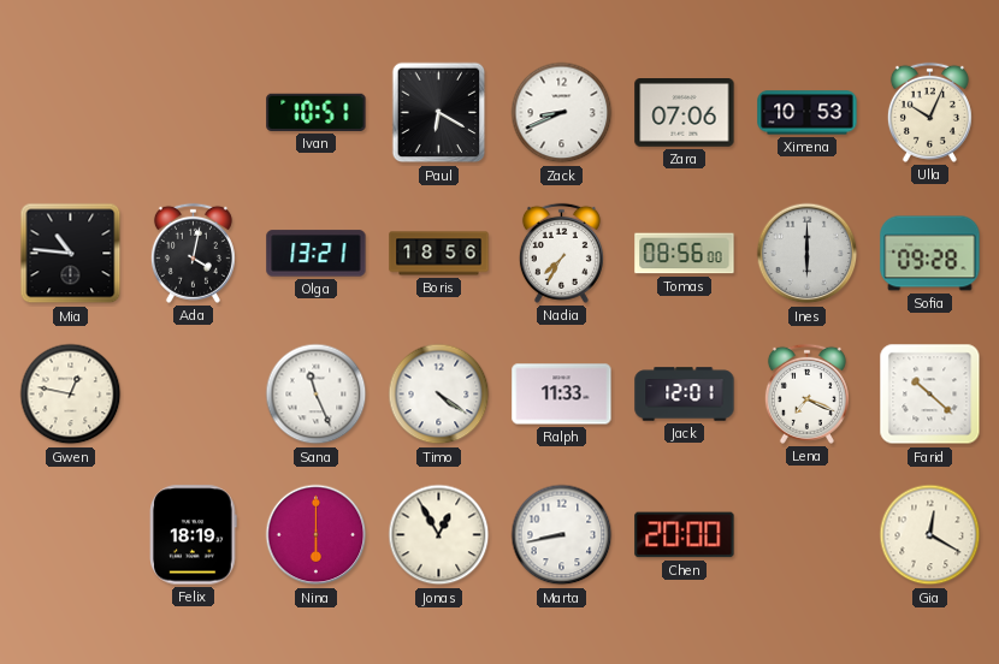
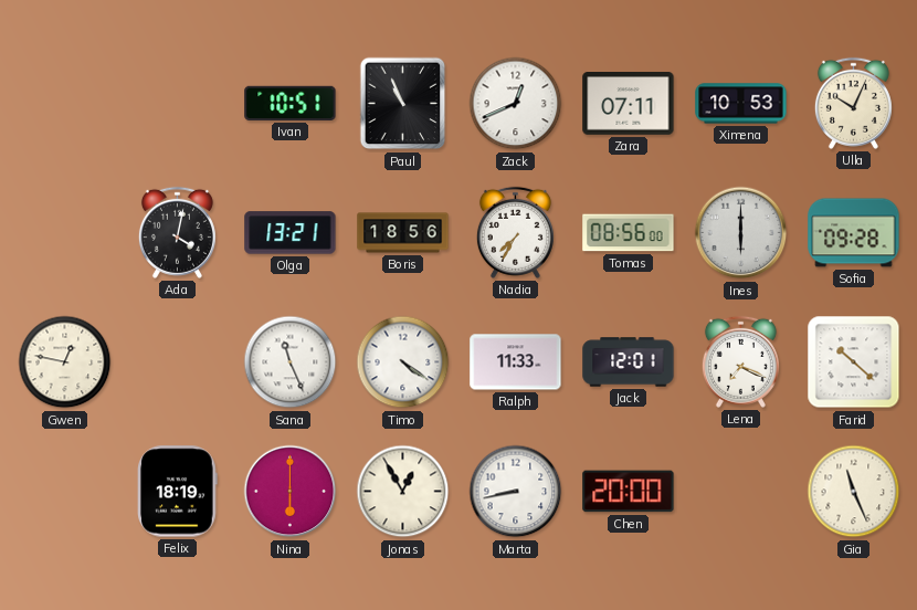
Paul: 6:20 -> 10:56 (403, 104)
Zack: 8:41 -> 12:41 (516, 104)
Zara: 07:06 -> 07:11 (629, 104)
Mia: 10:46 -> none (71, 254)
Gia: 12:20 -> 11:26 (854, 492)
